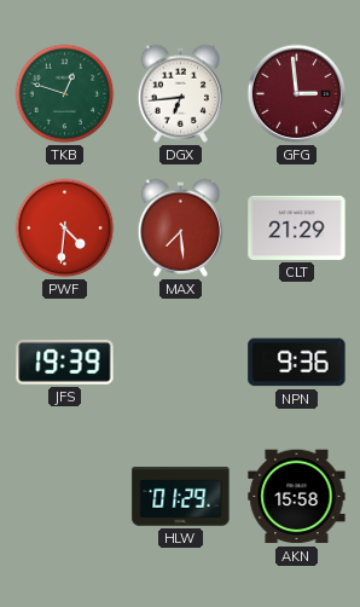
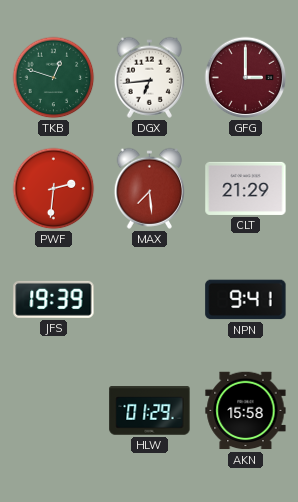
GFG: 2:59 -> 3:00 (246, 78)
PWF: 4:31 -> 2:31 (54, 189)
NPN: 9:36 -> 9:41 (246, 300)
